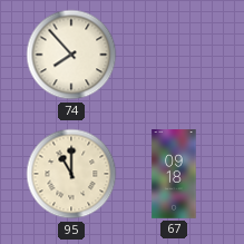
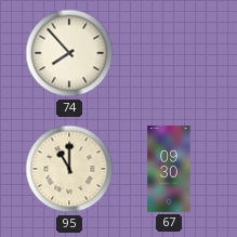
67: 09:18 -> 09:30 (169, 169)
